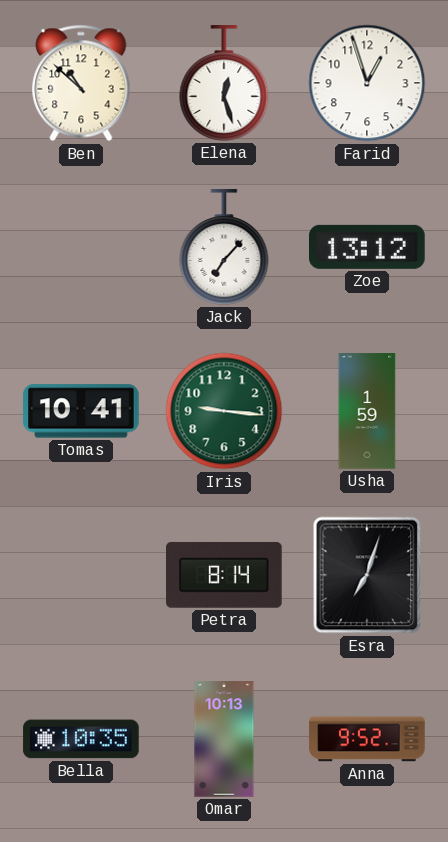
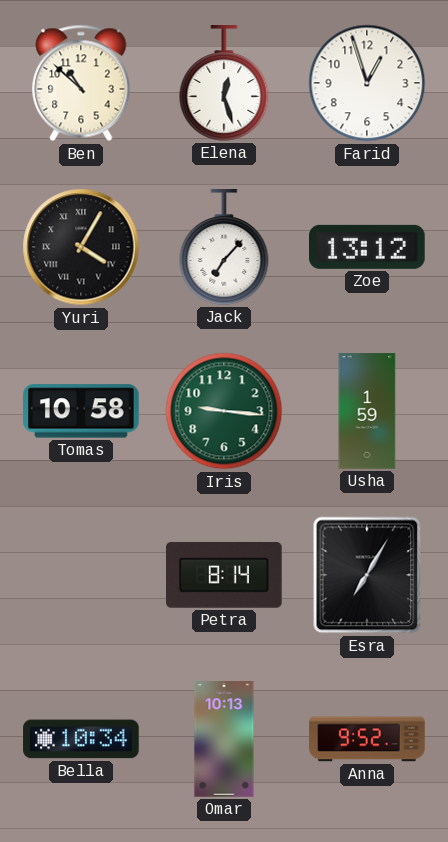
Yuri: none -> 4:05 (81, 247)
Tomas: 10:41 -> 10:58 (81, 411)
Esra: 7:03 -> 7:05 (367, 575)
Bella: 10:35 -> 10:34 (81, 739)
